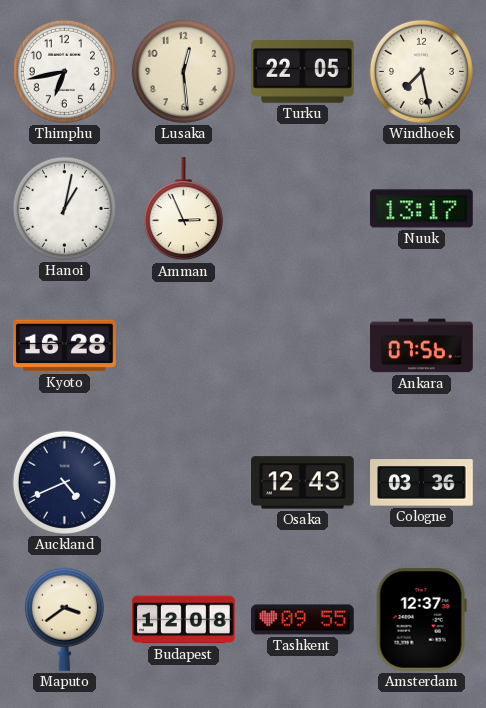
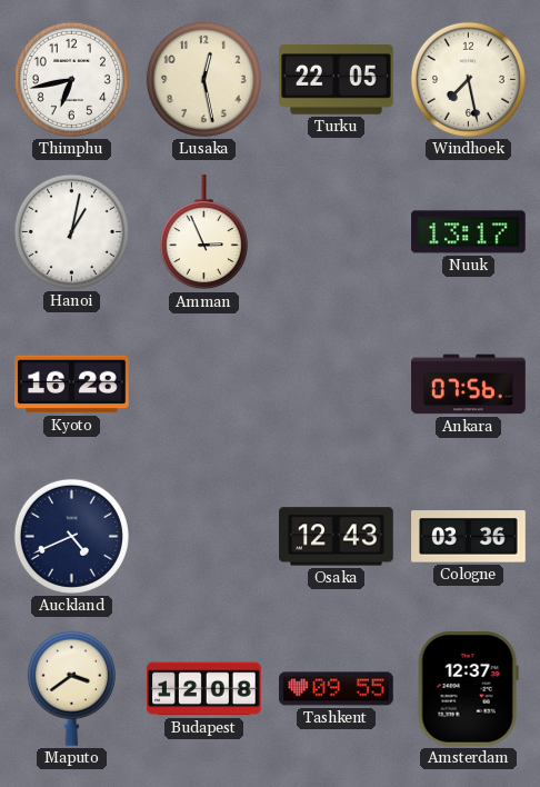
Lusaka: 12:29 -> 12:28 (203, 79)
